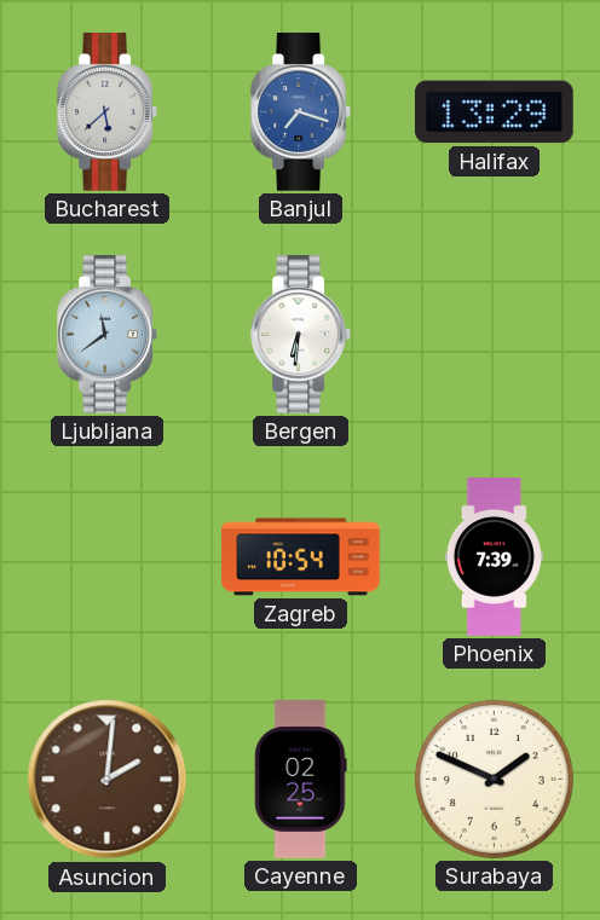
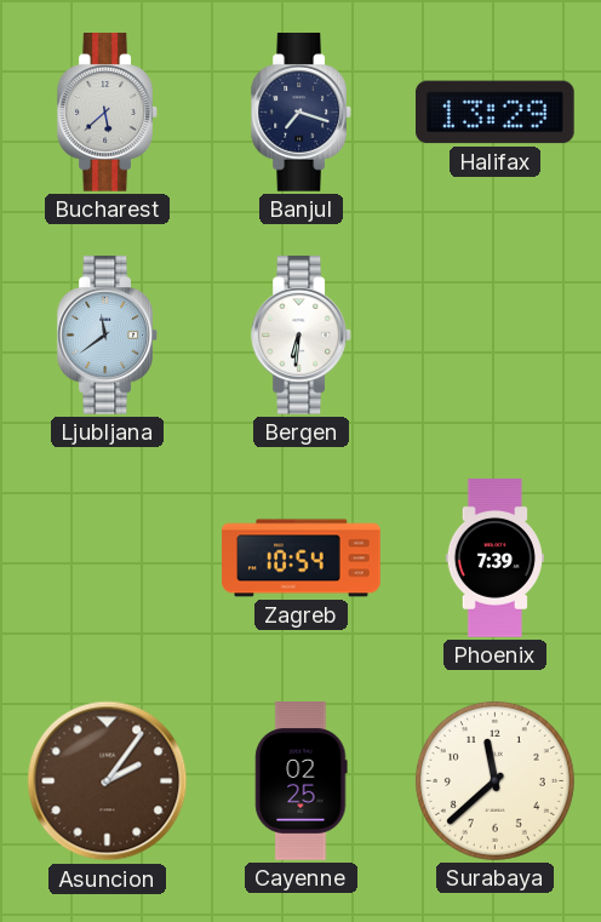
Banjul dial: blue -> navy (300, 113)
Asuncion: 2:01 -> 2:06 (108, 781)
Surabaya: 1:49 -> 11:38 (494, 780)
